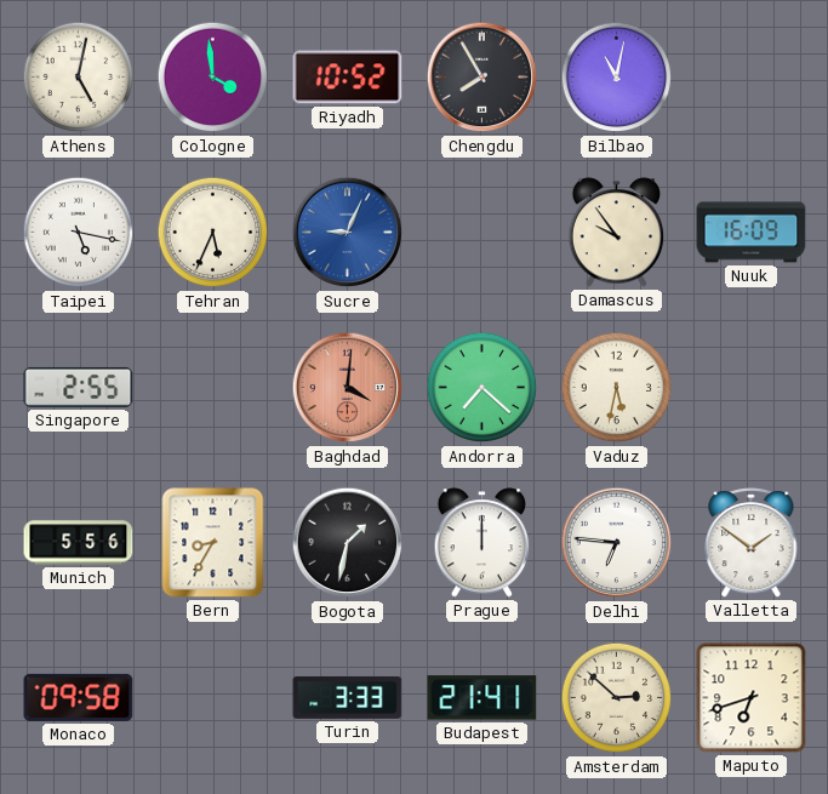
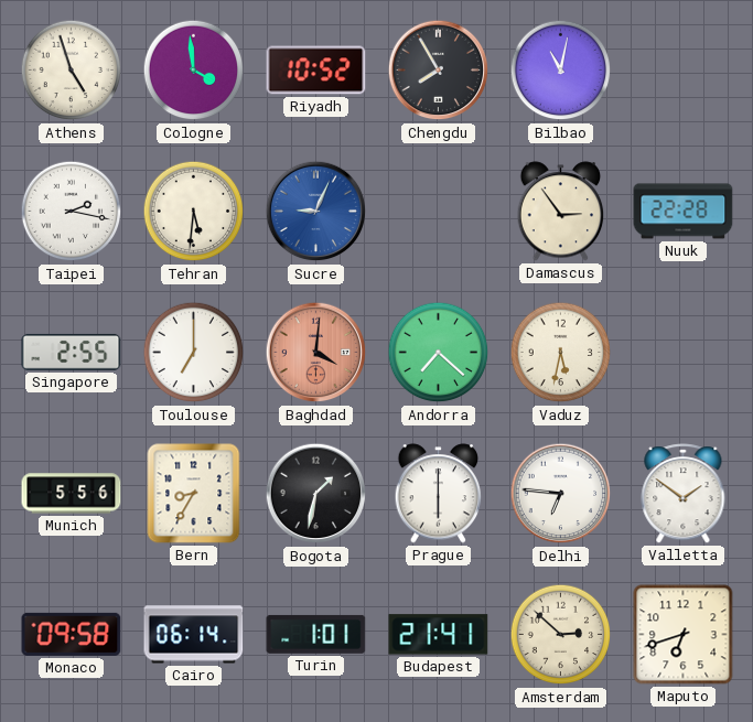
Athens: 5:02 -> 4:57 (72, 71)
Taipei: 5:17 -> 2:17 (72, 212)
Tehran: 5:34 -> 5:31 (194, 212)
Damascus: 9:54 -> 2:54 (561, 212)
Nuuk: 16:09 -> 22:28 (684, 212)
Toulouse: none -> 7:00 (194, 353)
Prague: 12:00 -> 6:00 (439, 494)
Cairo: none -> 06:14 (194, 635)
Turin: 3:33 -> 1:01 (316, 634)
